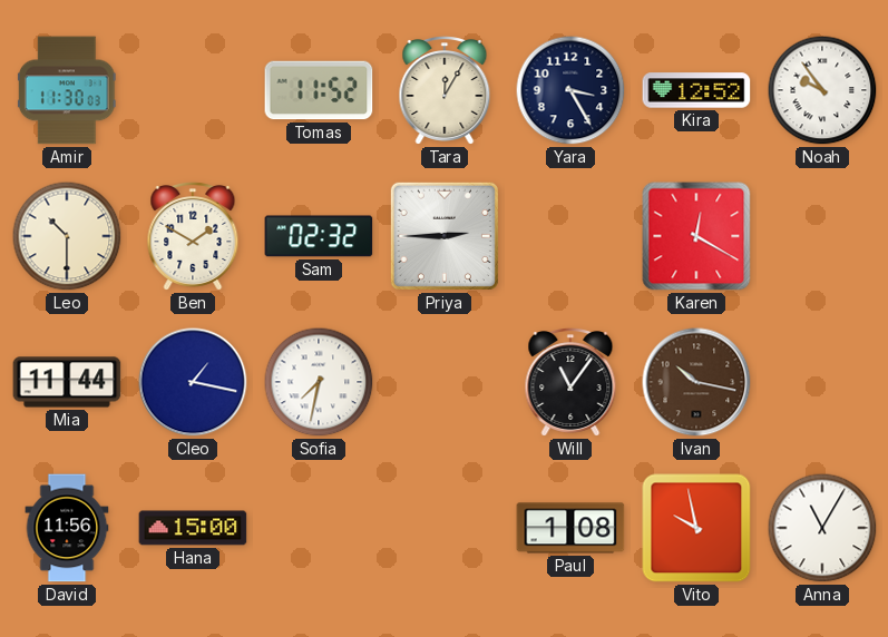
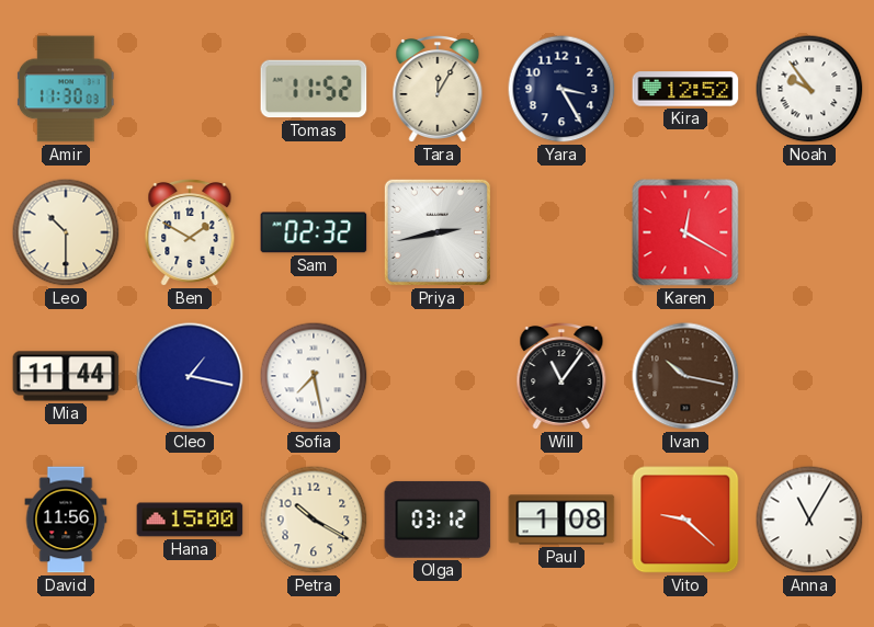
Priya: 2:45 -> 2:43 (438, 232)
Sofia: 7:32 -> 7:28 (314, 376)
Petra: none -> 10:20 (314, 520)
Olga: none -> 03:12 (438, 520)
Vito: 9:58 -> 9:22 (685, 520)
